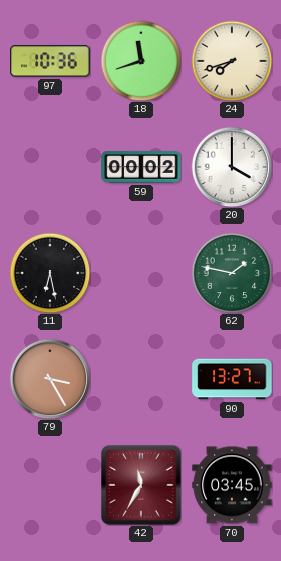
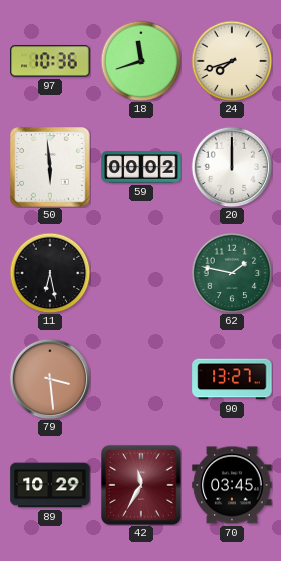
50: none -> 5:59 (51, 168)
20: 4:00 -> 12:00 (232, 167)
79: 3:25 -> 3:29 (50, 379)
89: none -> 10:29 (50, 485)
